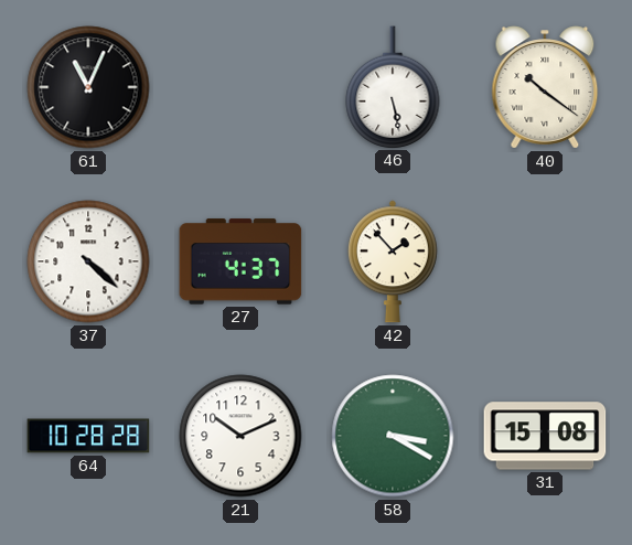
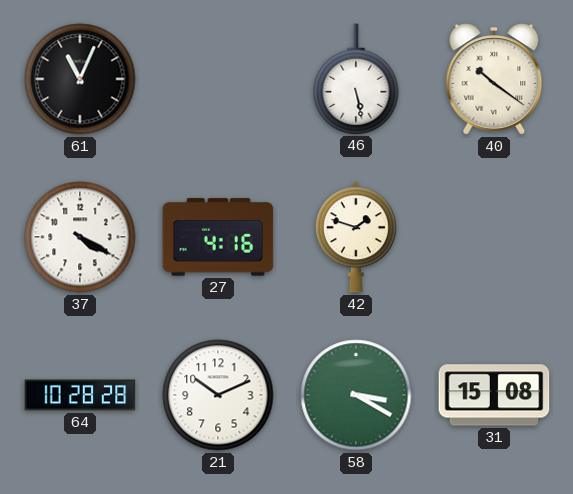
37: 4:22 -> 4:20 (80, 237)
27: 4:37 -> 4:16 (218, 237)
42: 1:53 -> 1:48 (356, 237)
